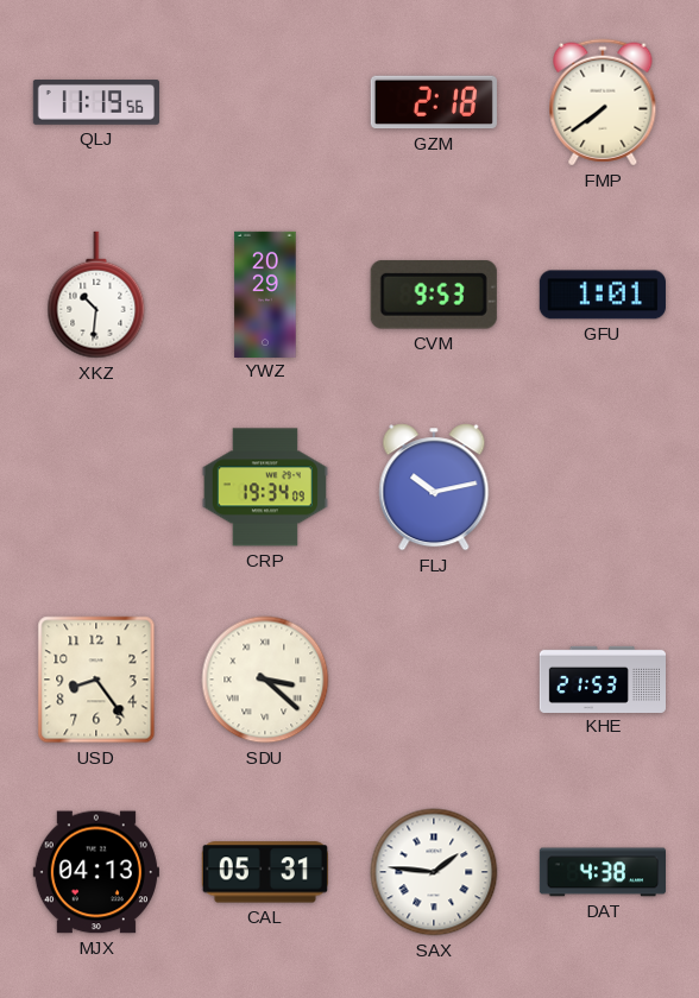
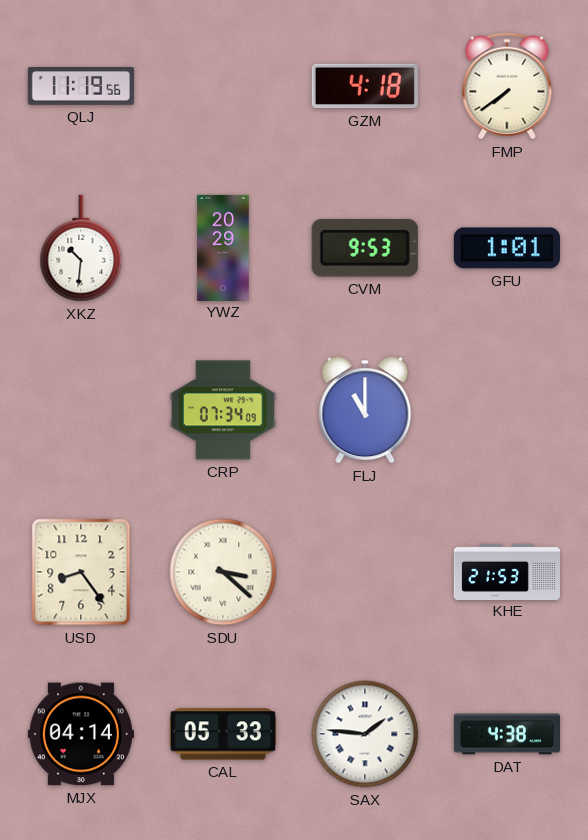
GZM: 2:18 -> 4:18 (365, 86)
CRP: 19:34 -> 07:34 (223, 410)
FLJ: 10:13 -> 11:00 (365, 410)
MJX: 04:13 -> 04:14 (81, 734)
CAL: 05:31 -> 05:33 (223, 734)
